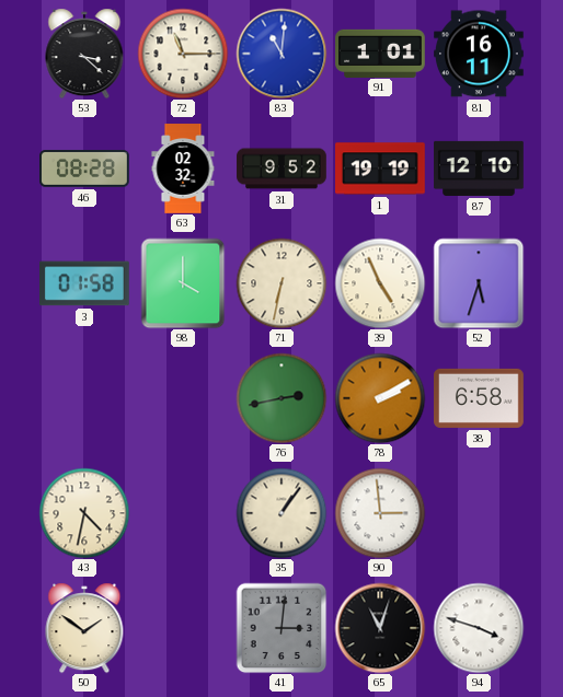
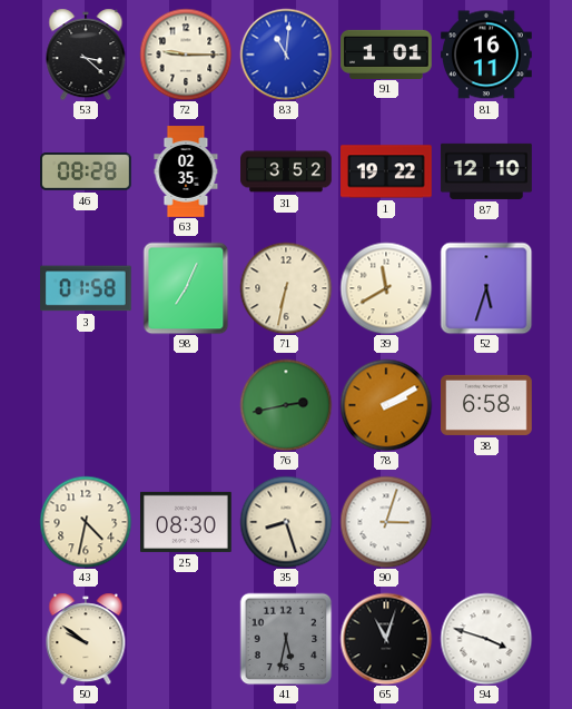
72: 11:15 -> 9:15 (186, 55)
63: 02:32 -> 02:35 (186, 171)
31: 9:52 -> 3:52 (286, 171)
1: 19:19 -> 19:22 (387, 171)
98: 4:00 -> 7:04 (186, 288)
39: 4:56 -> 11:40 (386, 288)
25: none -> 08:30 (187, 522)
35: 1:06 -> 8:27 (286, 522)
90: 2:59 -> 3:03 (386, 522)
50: 1:51 -> 9:51 (86, 639)
41: 3:01 -> 5:32 (286, 639)
